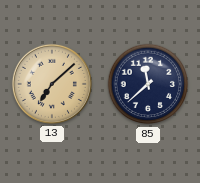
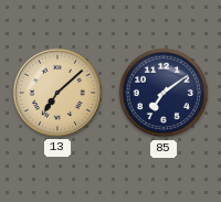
85: 11:38 -> 7:09 (164, 93)
